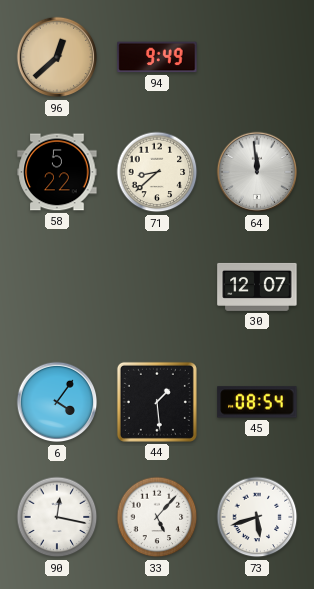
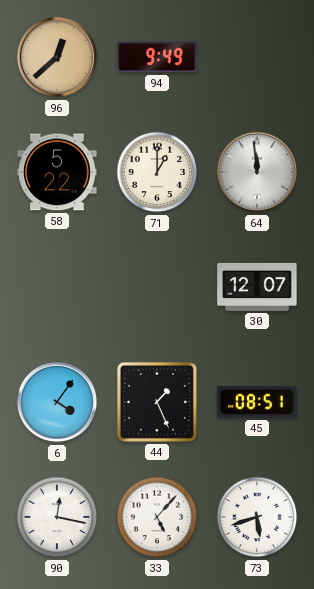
71: 8:38 -> 1:00 (157, 172)
44: 1:29 -> 1:26 (157, 402)
45: 08:54 -> 08:51 (257, 402)
